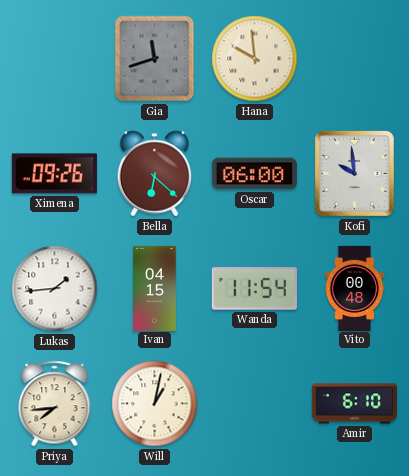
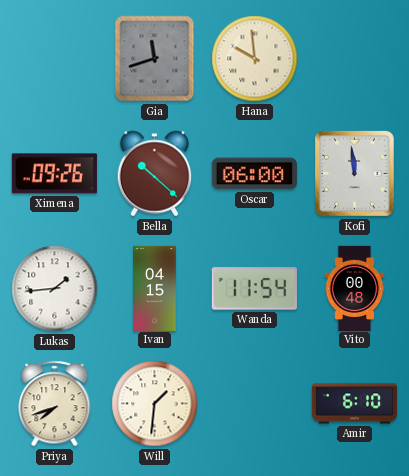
Bella: 6:22 -> 10:22 (155, 174)
Kofi: 9:59 -> 11:59 (354, 173)
Priya: 7:44 -> 7:42 (55, 404)
Will: 1:02 -> 1:31 (155, 404)
